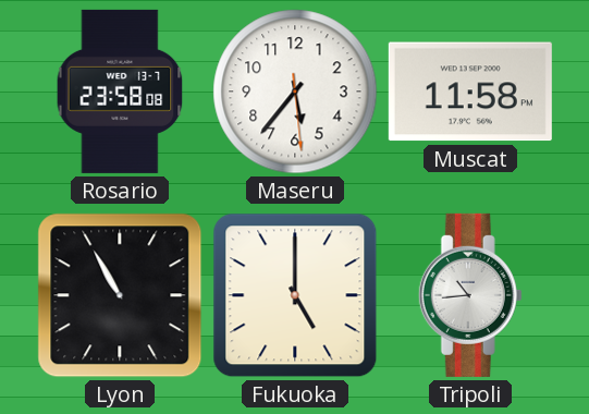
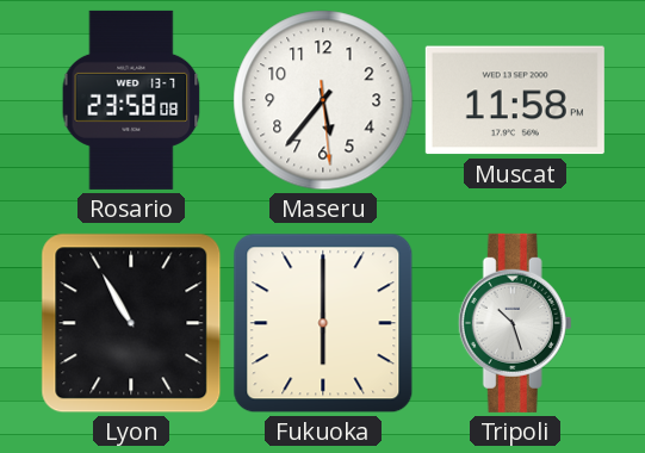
Fukuoka: 5:00 -> 6:00 (323, 323)
Tripoli: 10:44 -> 10:27 (515, 323)
